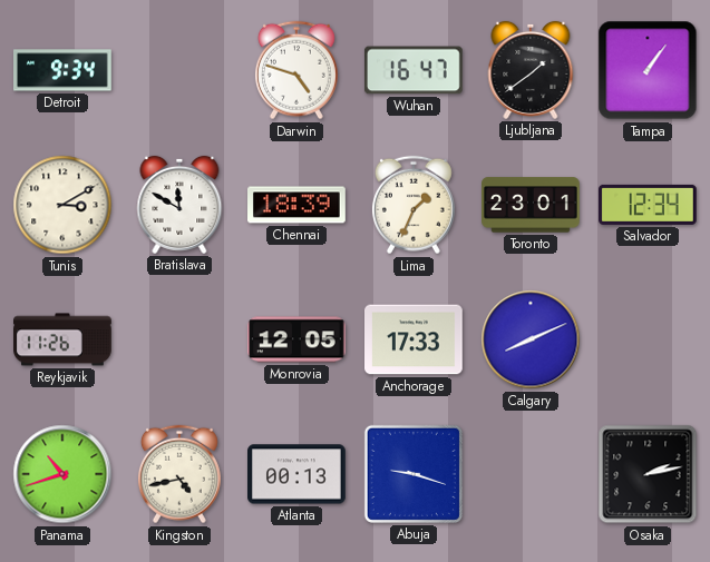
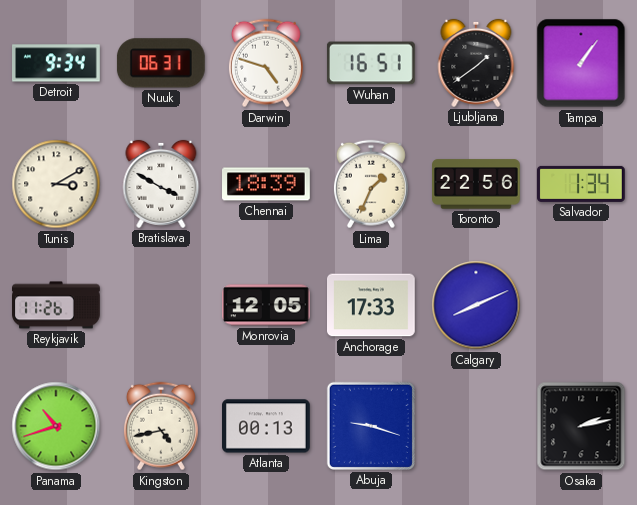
Nuuk: none -> 06:31 (161, 63)
Wuhan: 16:47 -> 16:51 (371, 63)
Bratislava: 11:50 -> 3:50 (161, 184)
Toronto: 23:01 -> 22:56 (477, 184)
Salvador: 12:34 -> 1:34 (582, 184)
